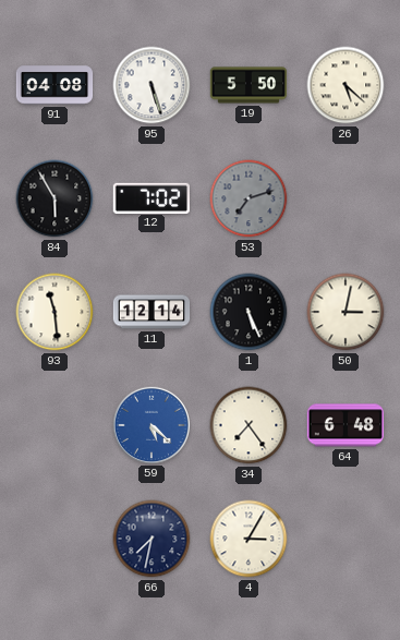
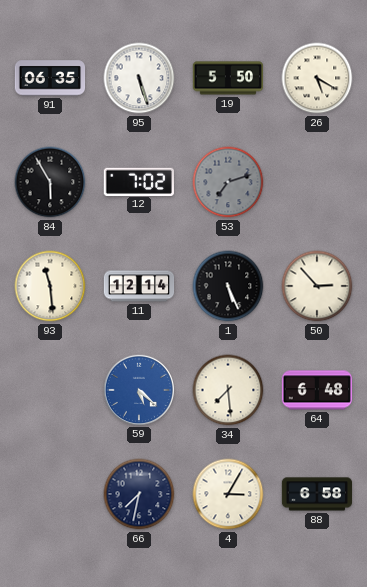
91: 04:08 -> 06:35 (50, 78)
26: 5:22 -> 5:20 (317, 78)
50: 3:02 -> 2:53 (317, 286)
34: 7:24 -> 7:29 (228, 390)
88: none -> 6:58 (317, 494)
